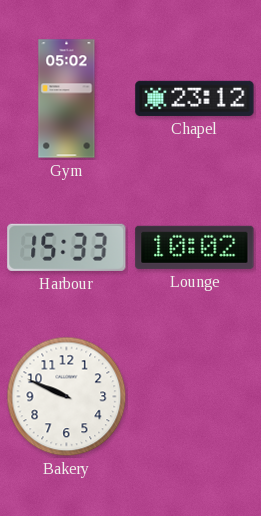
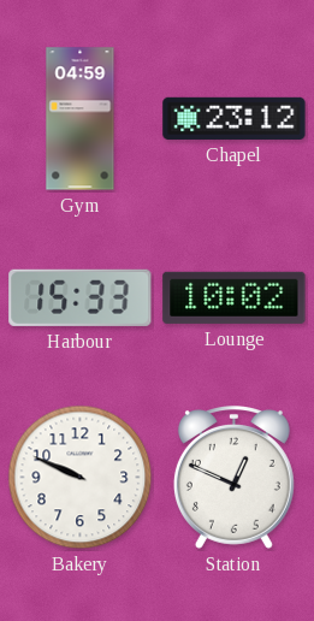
Gym: 05:02 -> 04:59 (81, 119)
Station: none -> 12:49 (233, 478)
